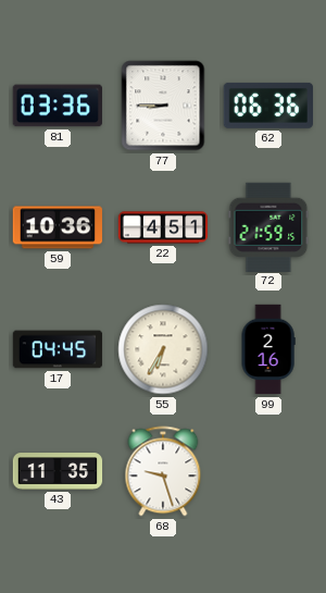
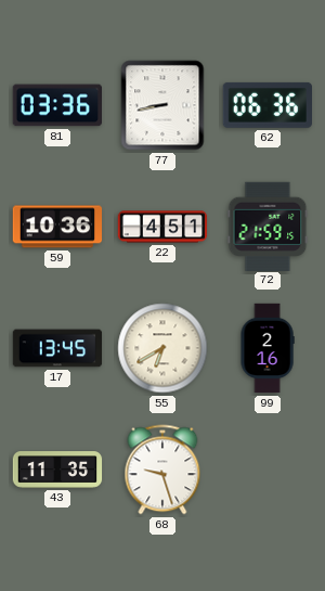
77: 8:45 -> 8:43 (162, 105)
17: 04:45 -> 13:45 (57, 348)
55: 6:35 -> 6:40 (162, 348)
